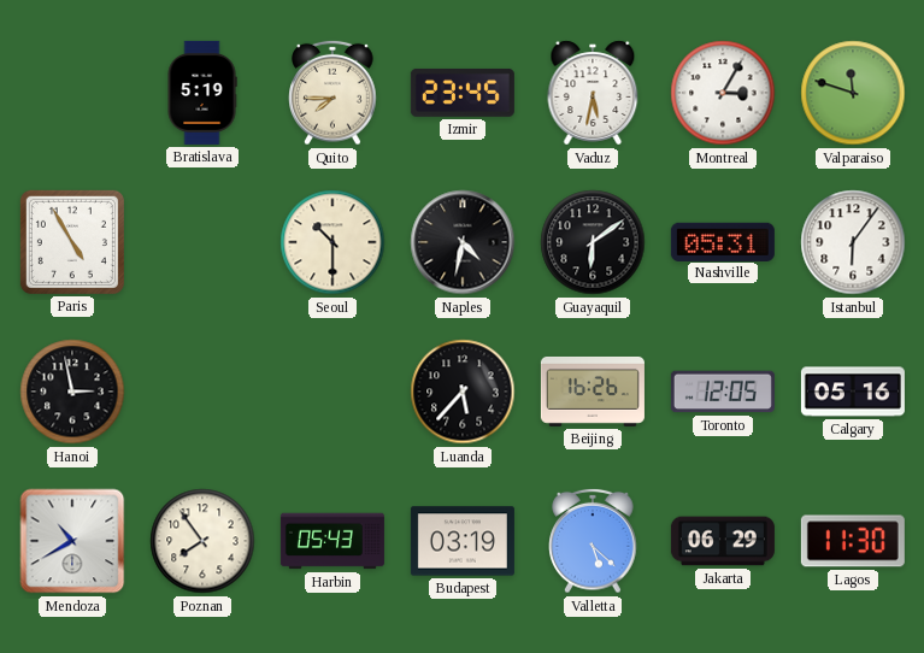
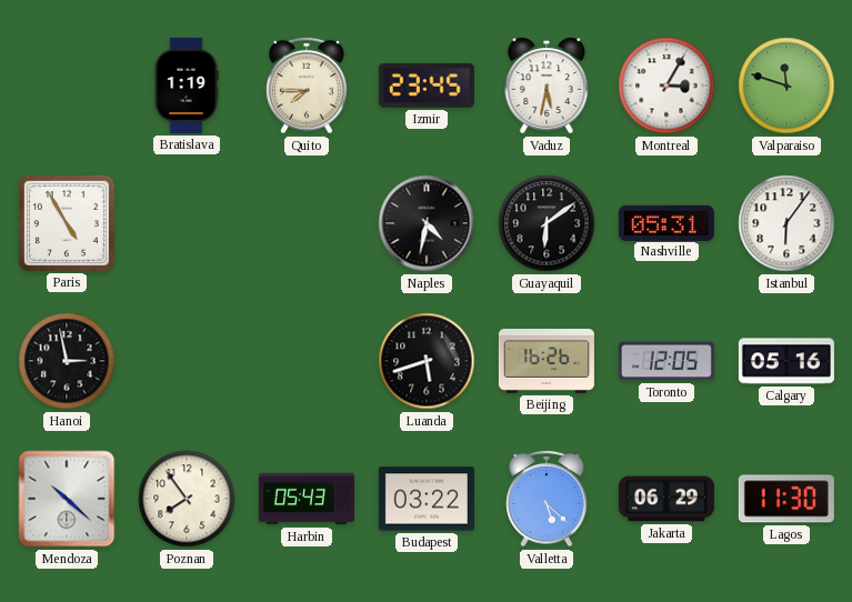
Bratislava: 5:19 -> 1:19 (187, 86)
Seoul: 10:30 -> none (332, 242)
Luanda: 5:37 -> 5:42 (427, 361)
Mendoza: 10:40 -> 10:22 (67, 499)
Budapest: 03:19 -> 03:22 (427, 499)
